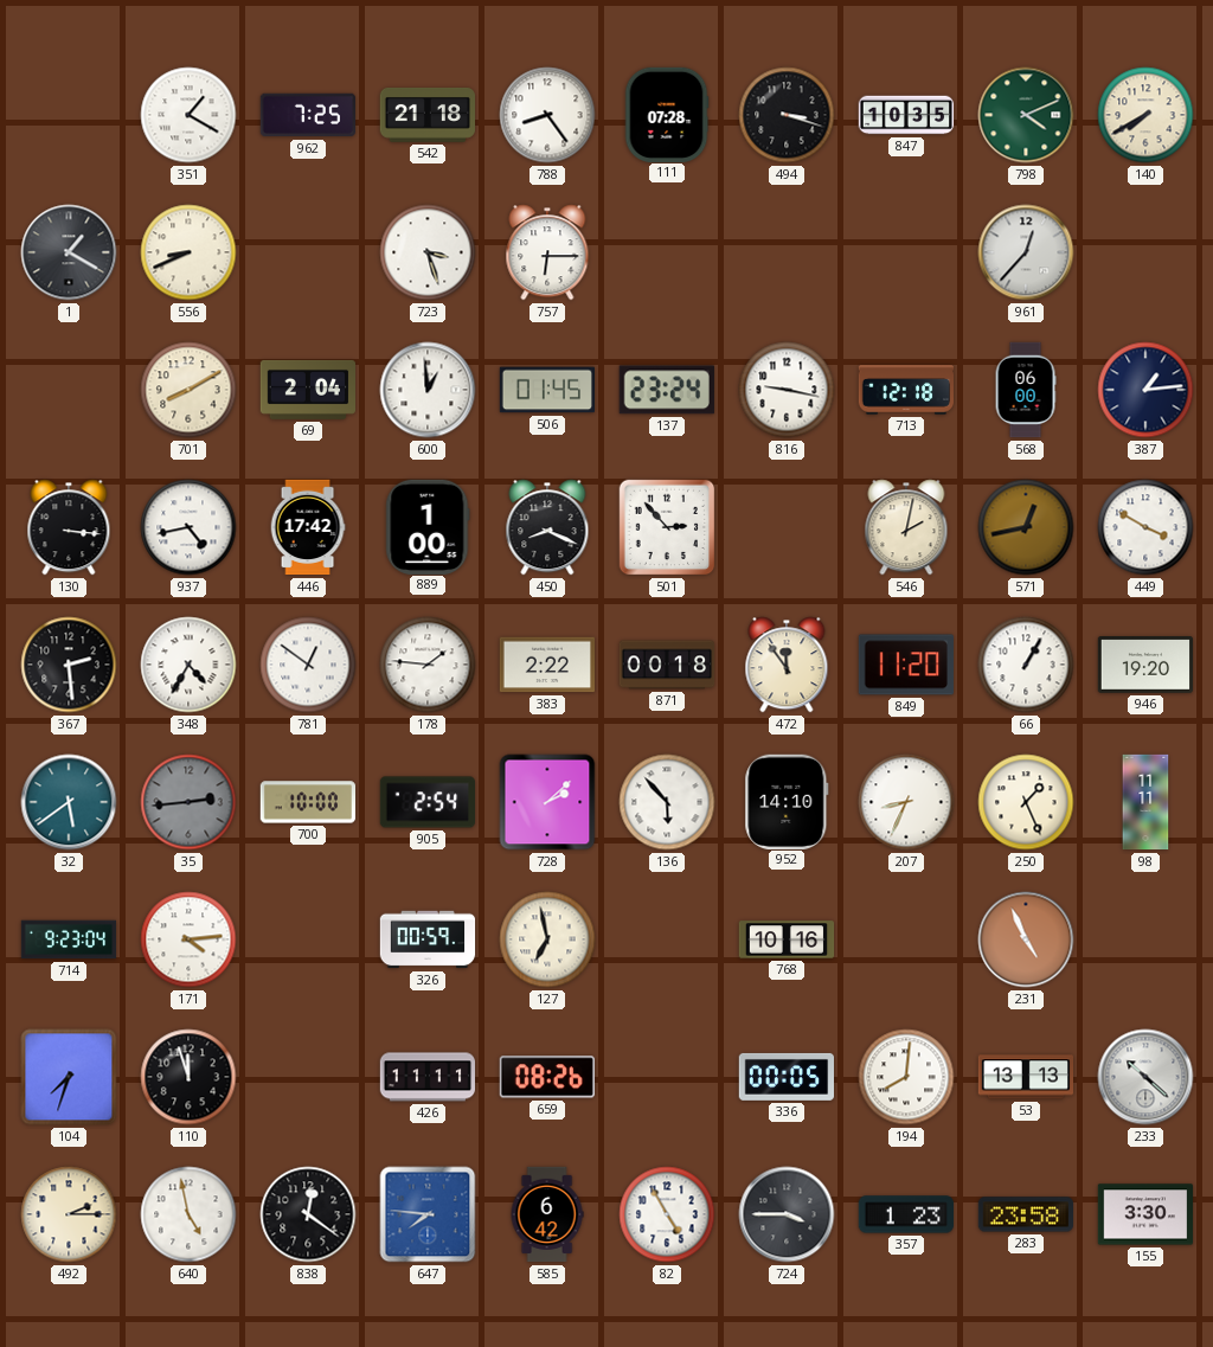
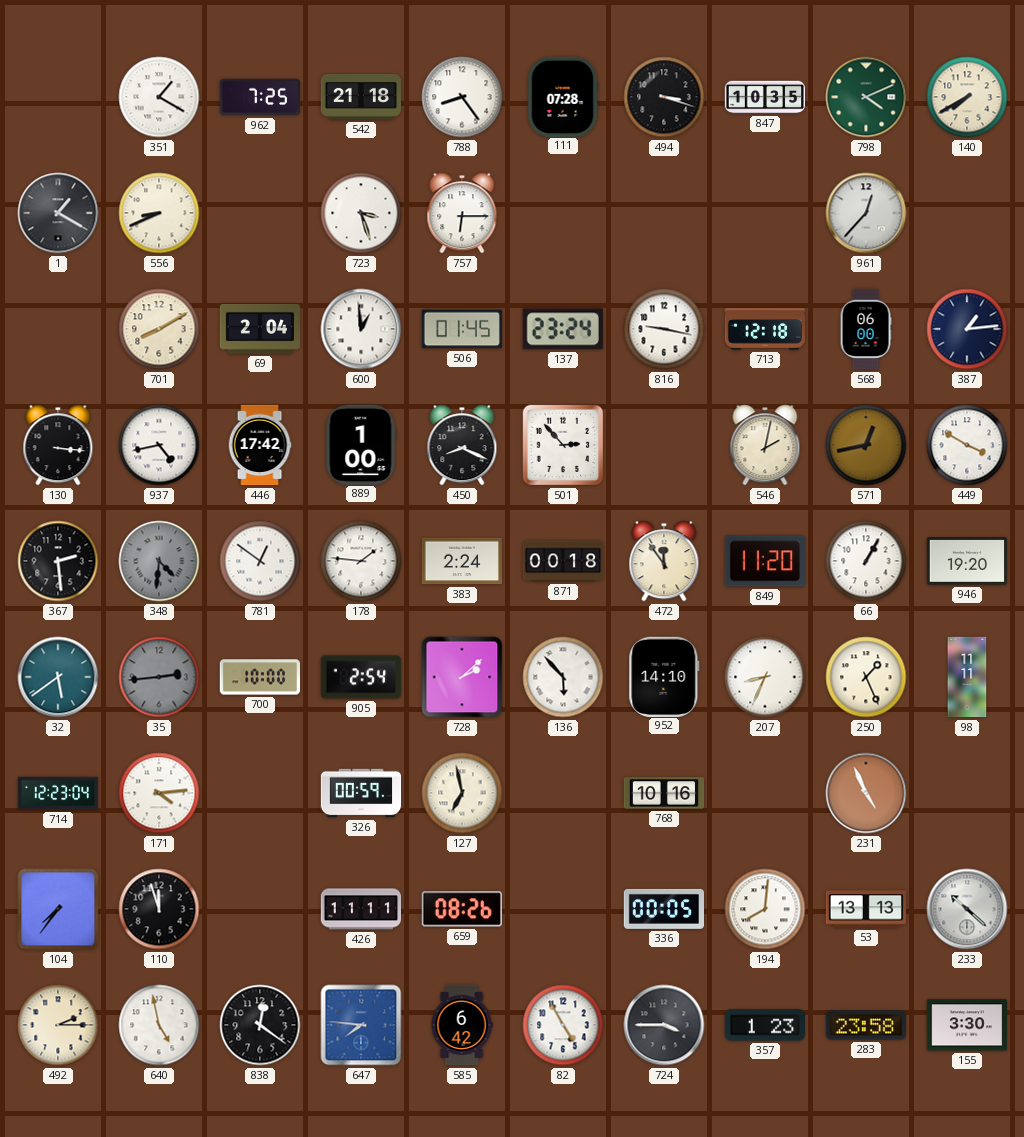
348: 4:35 -> 4:31 (159, 561)
348 dial: white -> grey (159, 561)
383: 2:22 -> 2:24 (461, 561)
714: 9:23 -> 12:23 (58, 793)
104: 7:33 -> 7:36 (58, 909)
